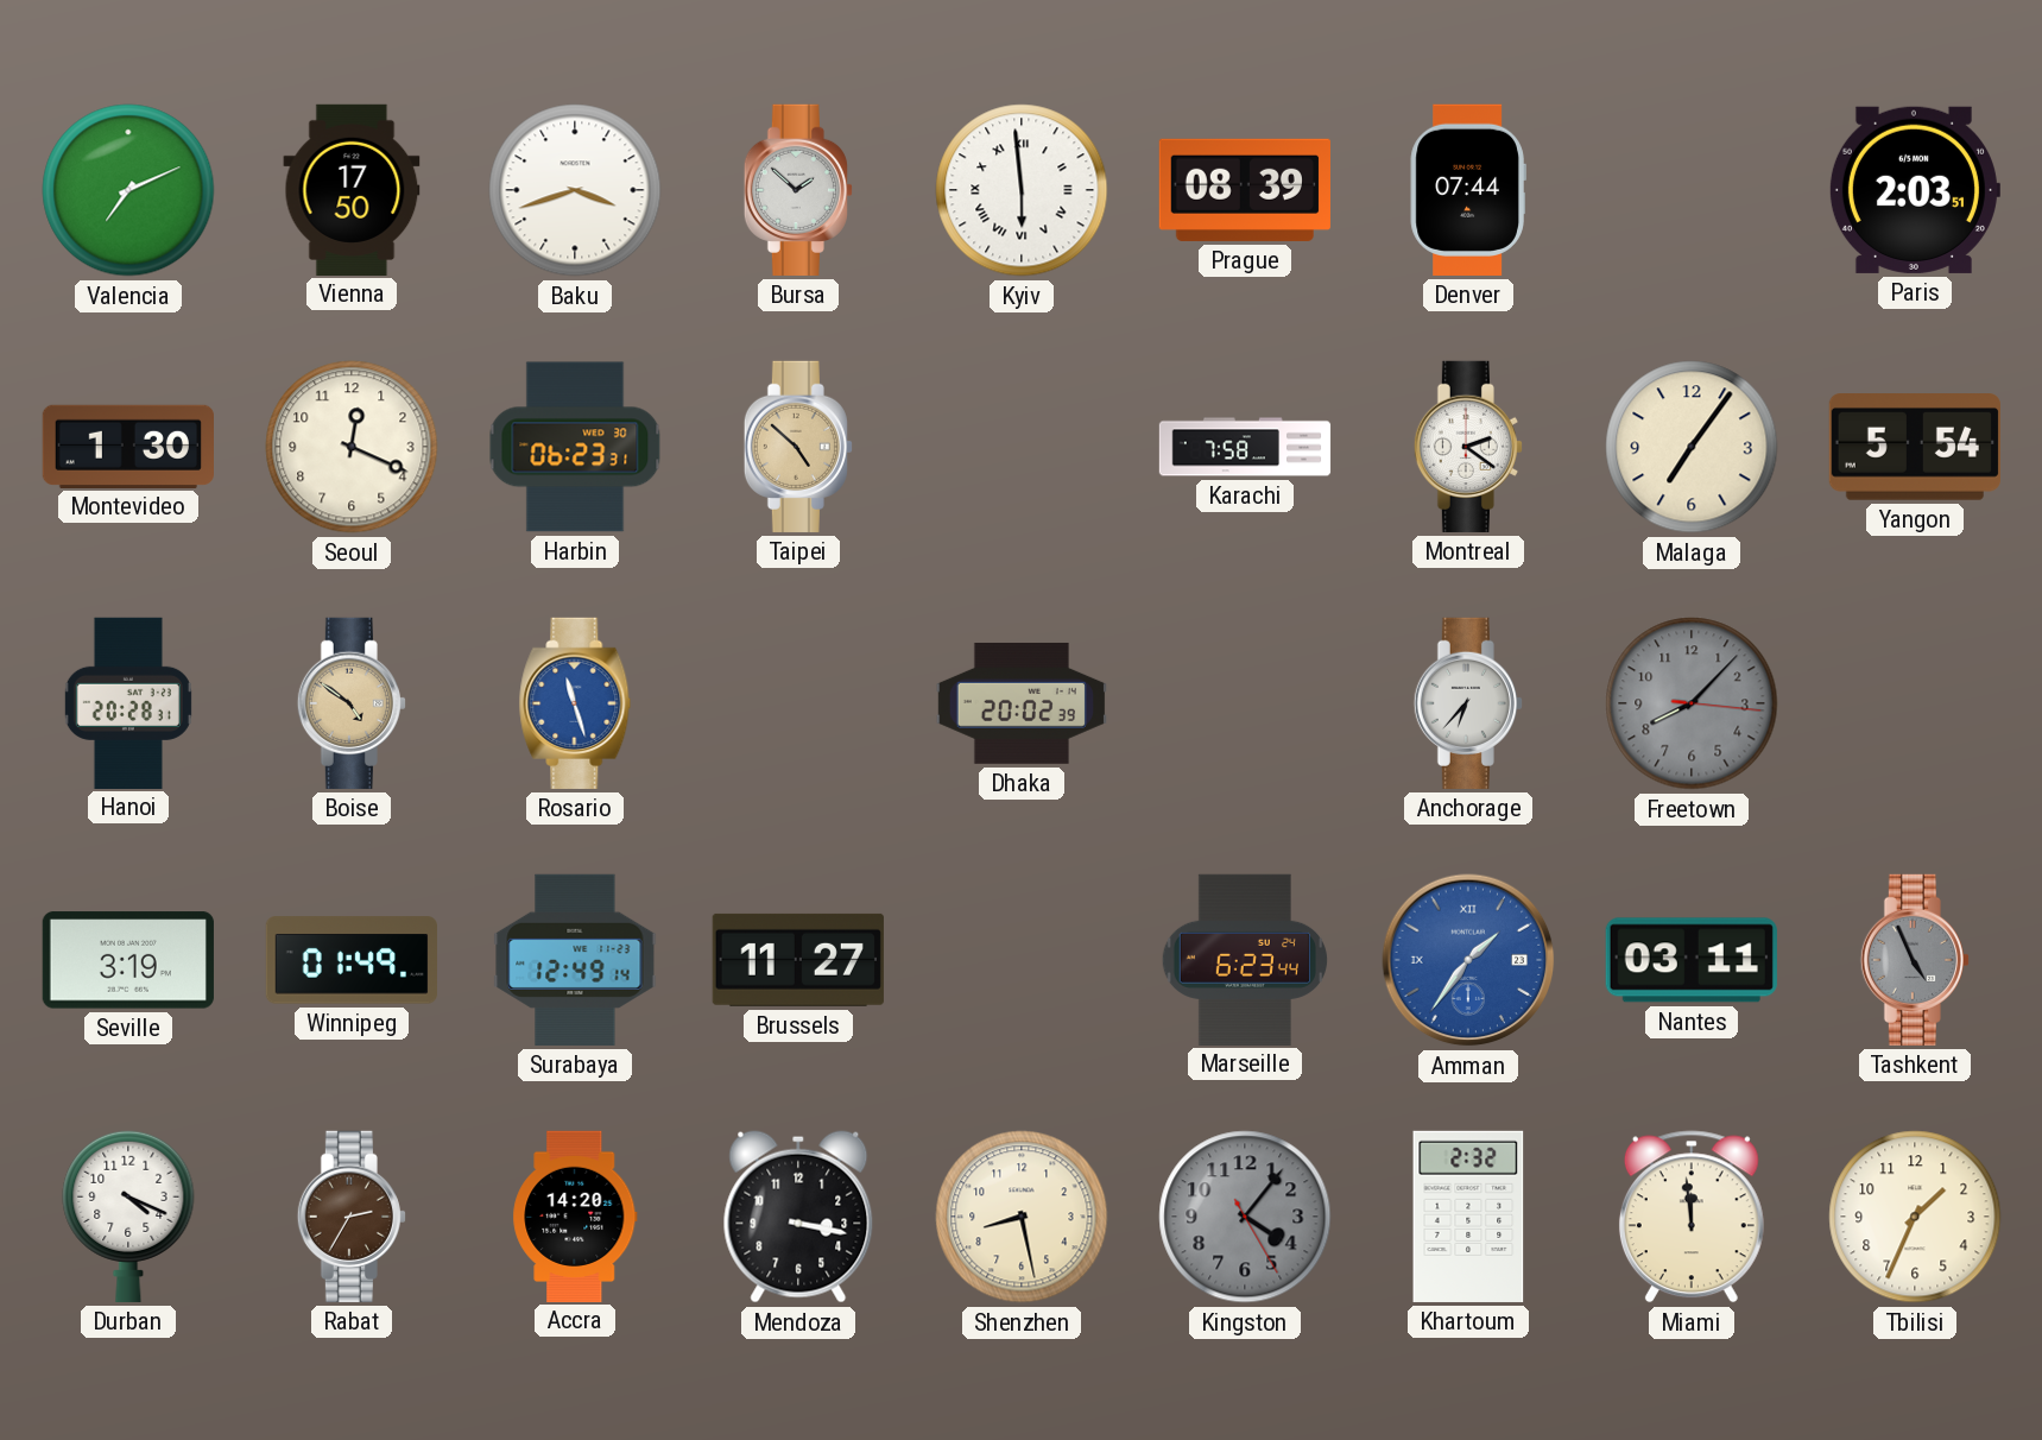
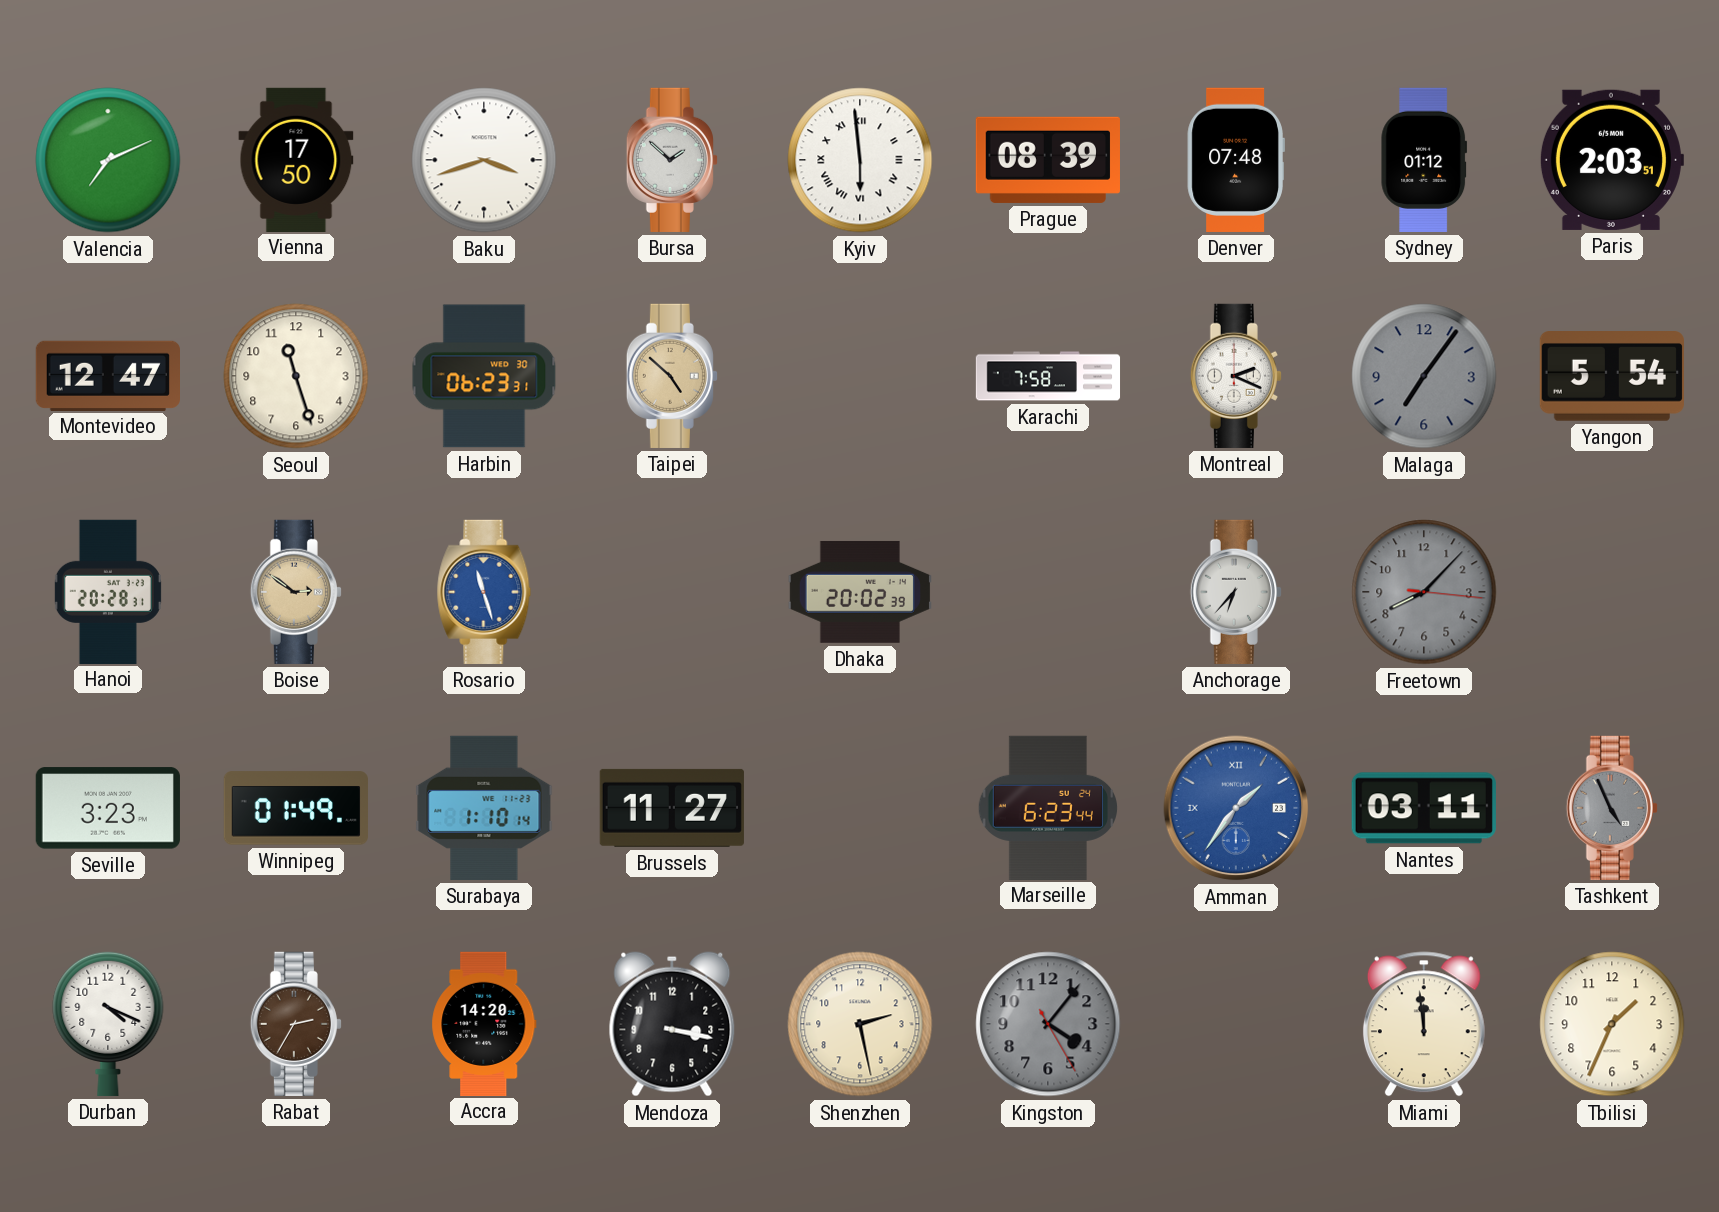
Denver: 07:44 -> 07:48 (1236, 160)
Sydney: none -> 01:12 (1424, 160)
Montevideo: 1:30 -> 12:47 (107, 375)
Seoul: 12:19 -> 11:27 (296, 376)
Montreal: 2:21 -> 2:19 (1236, 376)
Malaga dial: cream -> grey (1424, 376)
Boise: 4:51 -> 2:51 (296, 592)
Seville: 3:19 -> 3:23 (108, 808)
Surabaya: 12:49 -> 1:10 (484, 808)
Shenzhen: 8:28 -> 2:28 (860, 1024)
Khartoum: 2:32 -> none (1468, 1217)
